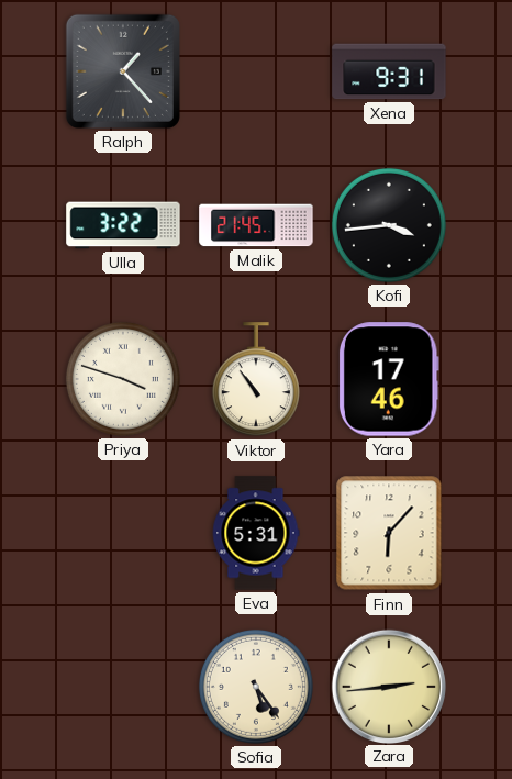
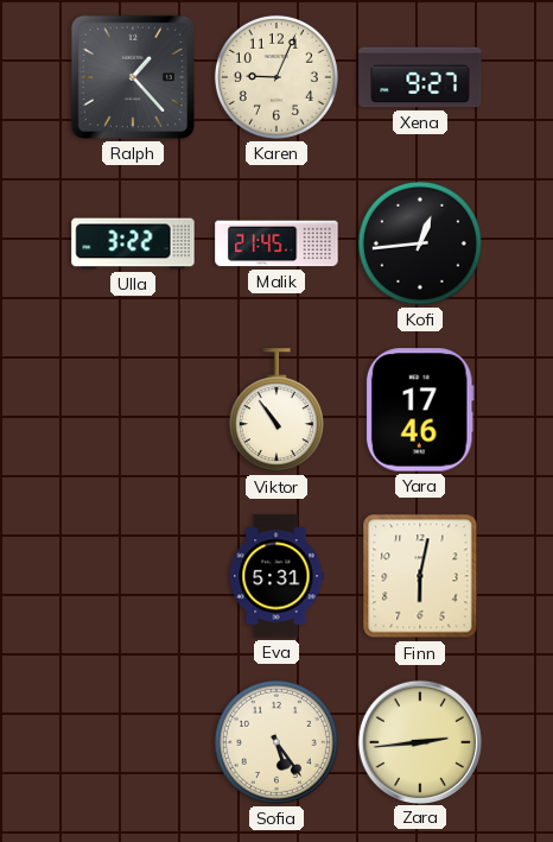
Karen: none -> 9:04 (276, 77)
Xena: 9:31 -> 9:27 (420, 77)
Kofi: 3:44 -> 12:44 (420, 243)
Priya: 3:48 -> none (123, 379)
Finn: 6:07 -> 6:02 (420, 576)
